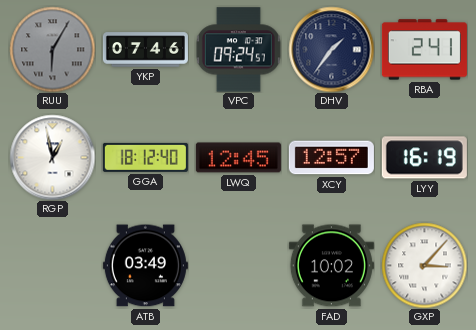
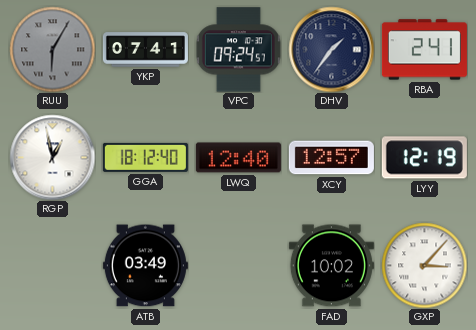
YKP: 07:46 -> 07:41 (145, 50)
LWQ: 12:45 -> 12:40 (238, 158)
LYY: 16:19 -> 12:19 (424, 158)
